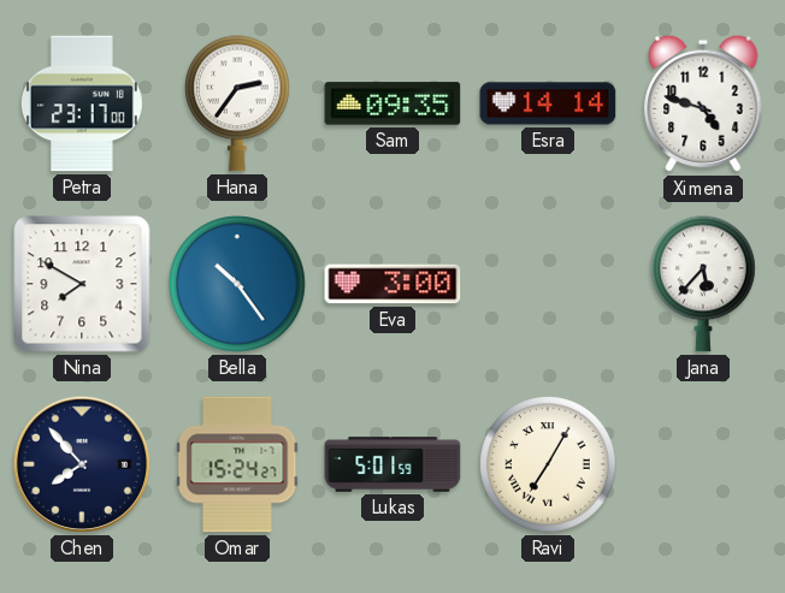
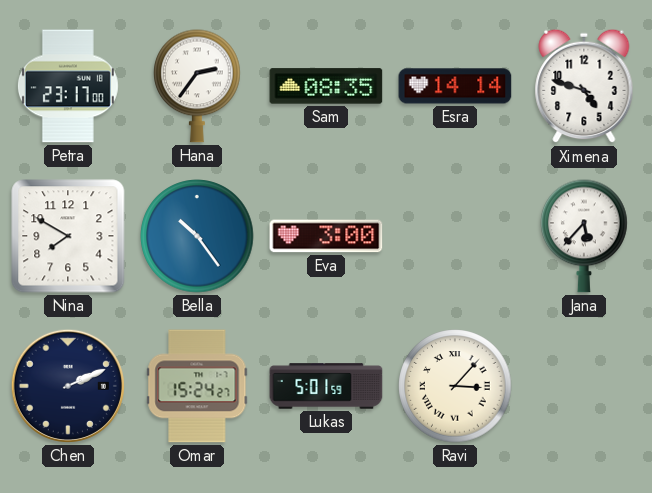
Sam: 09:35 -> 08:35 (326, 86)
Chen: 7:53 -> 2:11 (68, 386)
Ravi: 7:05 -> 3:07 (455, 386)
